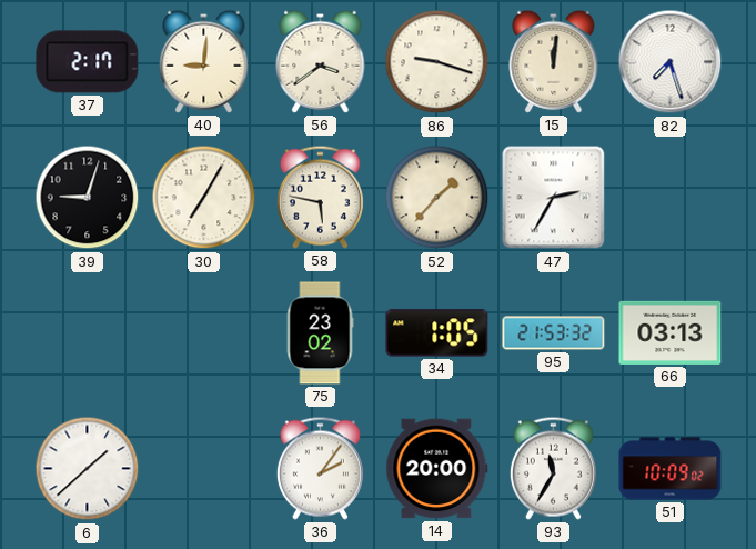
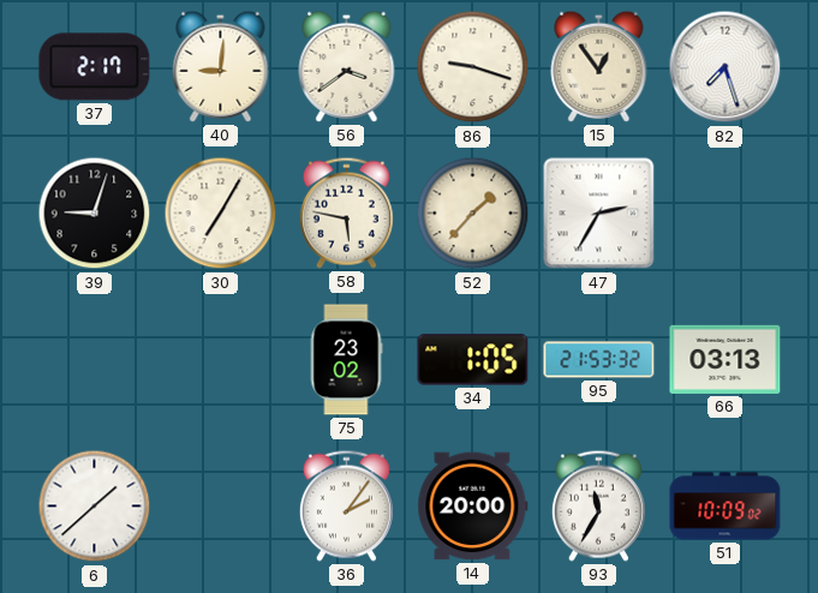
15: 12:01 -> 12:54 (599, 66)
